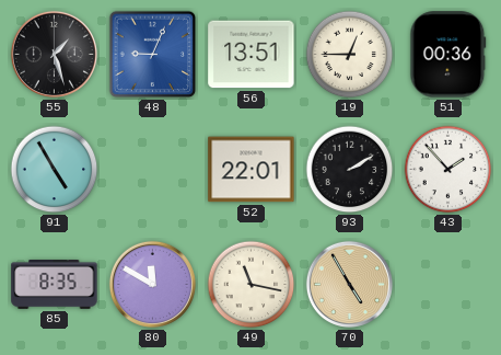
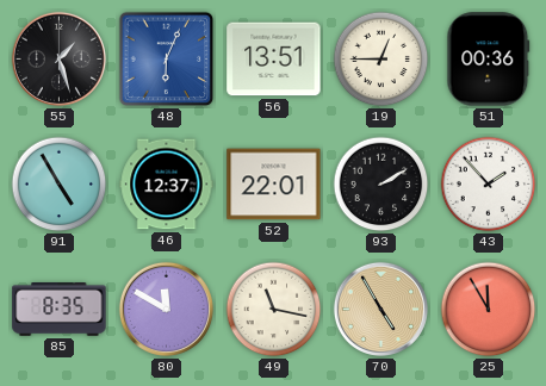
48: 9:04 -> 6:04 (167, 60)
46: none -> 12:37 (167, 185)
25: none -> 11:55 (489, 310)
